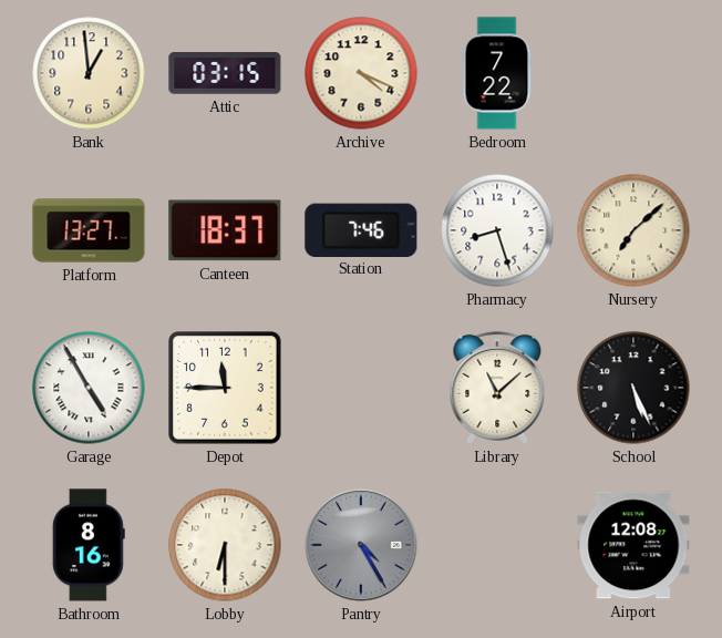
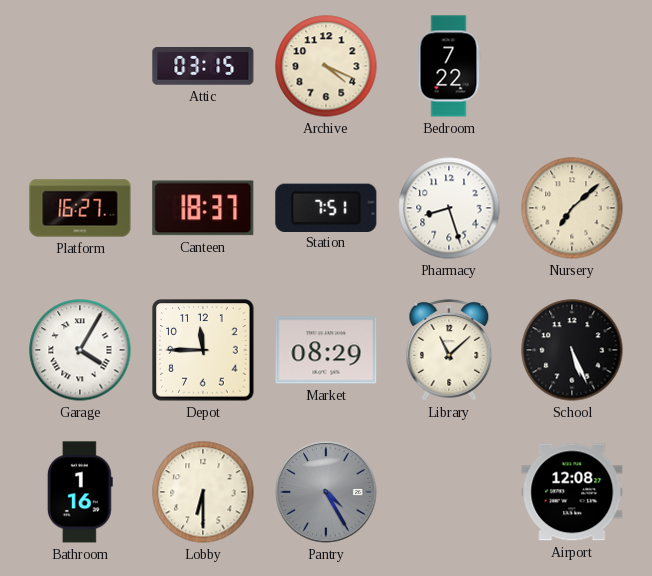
Bank: 12:59 -> none (89, 73)
Platform: 13:27 -> 16:27 (80, 208)
Station: 7:46 -> 7:51 (326, 207)
Garage: 4:55 -> 4:05 (80, 350)
Market: none -> 08:29 (326, 350)
Bathroom: 8:16 -> 1:16 (80, 492)
